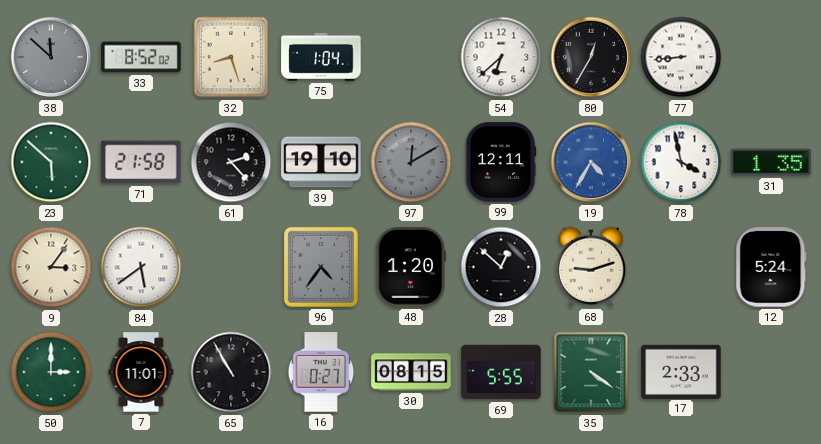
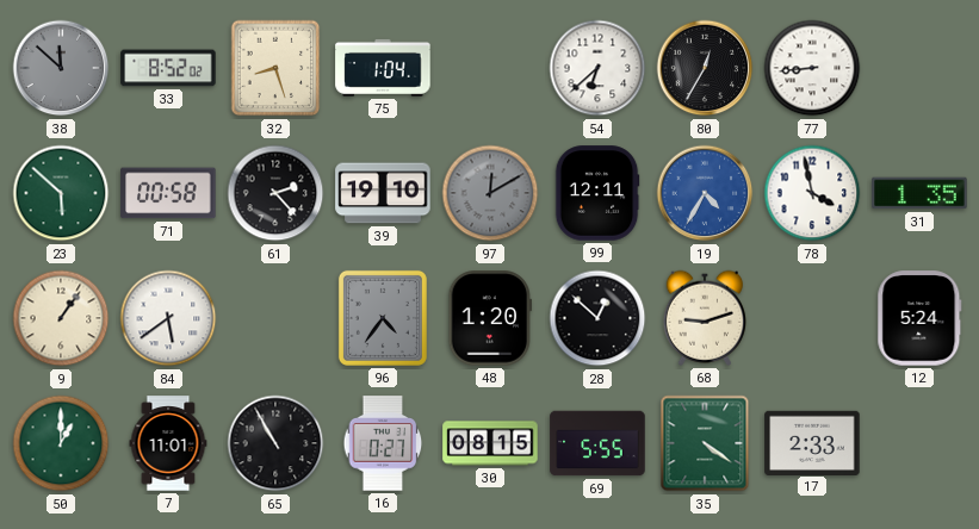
71: 21:58 -> 00:58 (168, 193)
9: 3:06 -> 1:06 (61, 318)
50: 3:00 -> 1:00 (61, 443)
